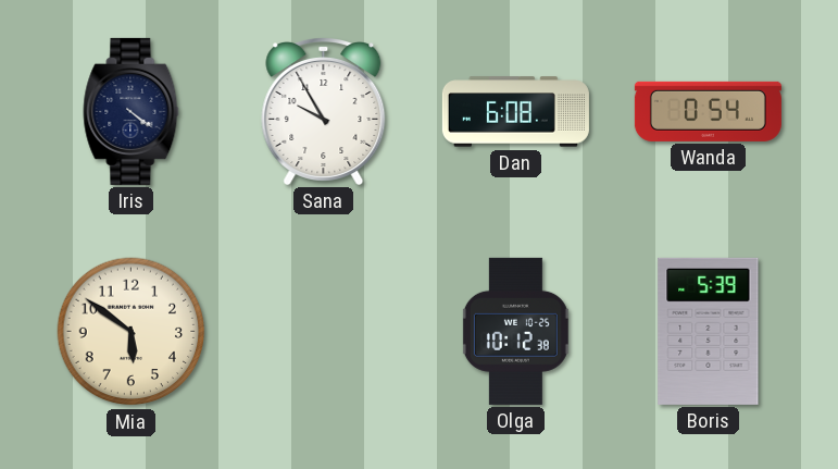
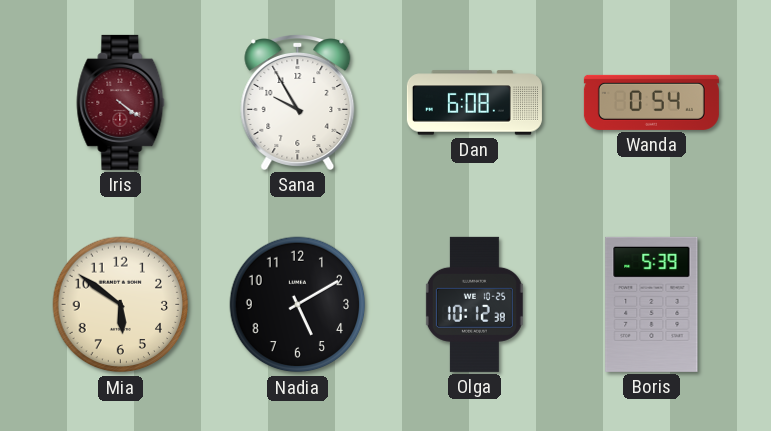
Iris dial: navy -> burgundy (121, 102)
Nadia: none -> 5:10 (298, 305)
